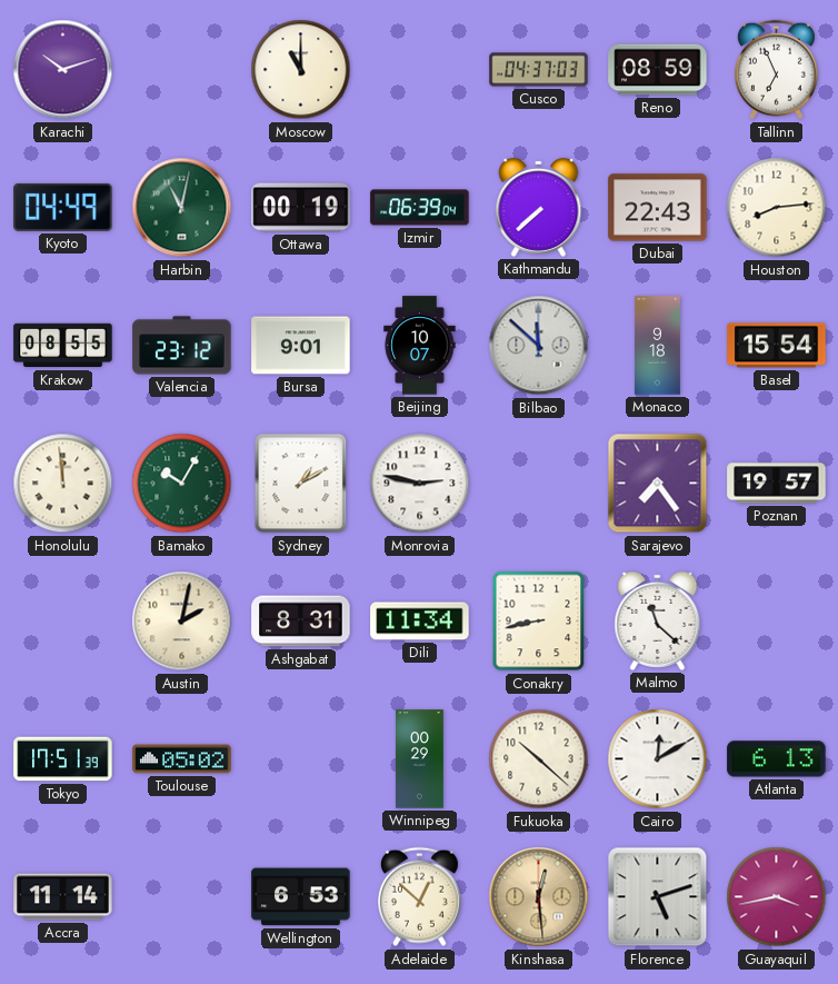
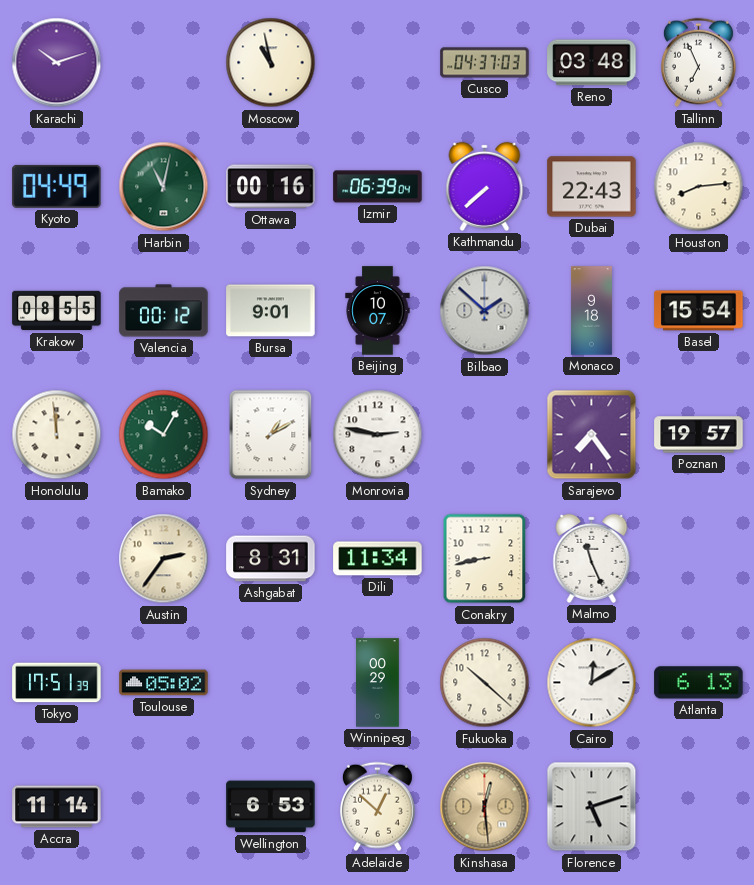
Moscow: 11:00 -> 10:58 (271, 63)
Reno: 08:59 -> 03:48 (592, 63)
Ottawa: 00:19 -> 00:16 (271, 187)
Valencia: 23:12 -> 00:12 (164, 311)
Bilbao: 11:52 -> 1:52 (485, 311)
Austin: 2:02 -> 2:36 (164, 559)
Malmo: 11:22 -> 11:26 (592, 558)
Guayaquil: 3:43 -> none (777, 897)
